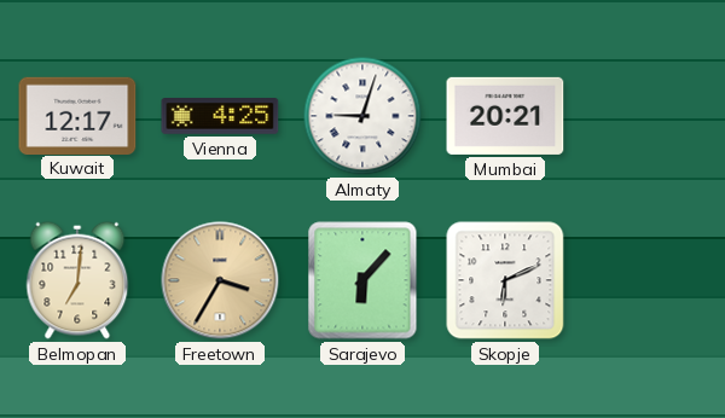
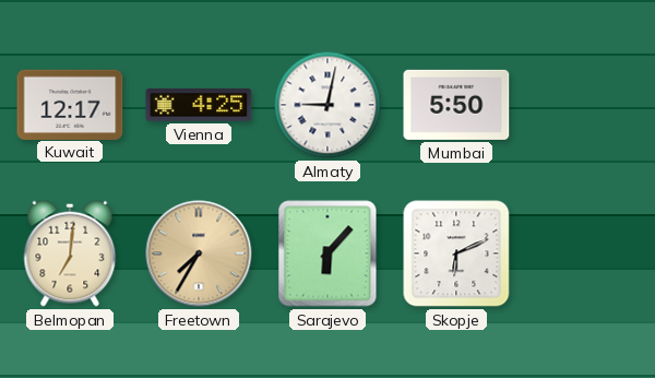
Almaty: 9:03 -> 9:02 (327, 105)
Mumbai: 20:21 -> 5:50 (456, 105)
Freetown: 3:35 -> 7:35 (199, 253)
